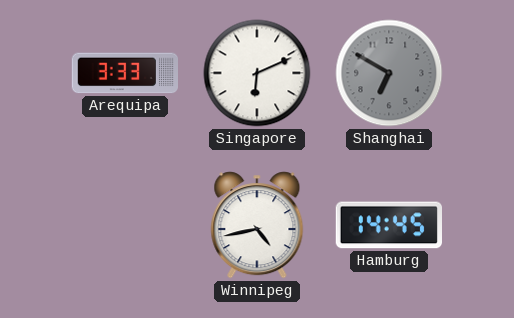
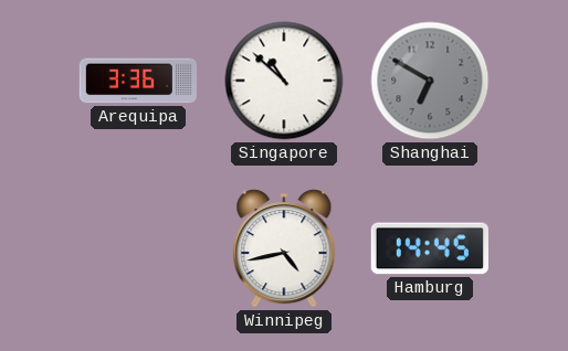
Arequipa: 3:33 -> 3:36 (137, 81)
Singapore: 6:11 -> 10:52 (284, 81)
